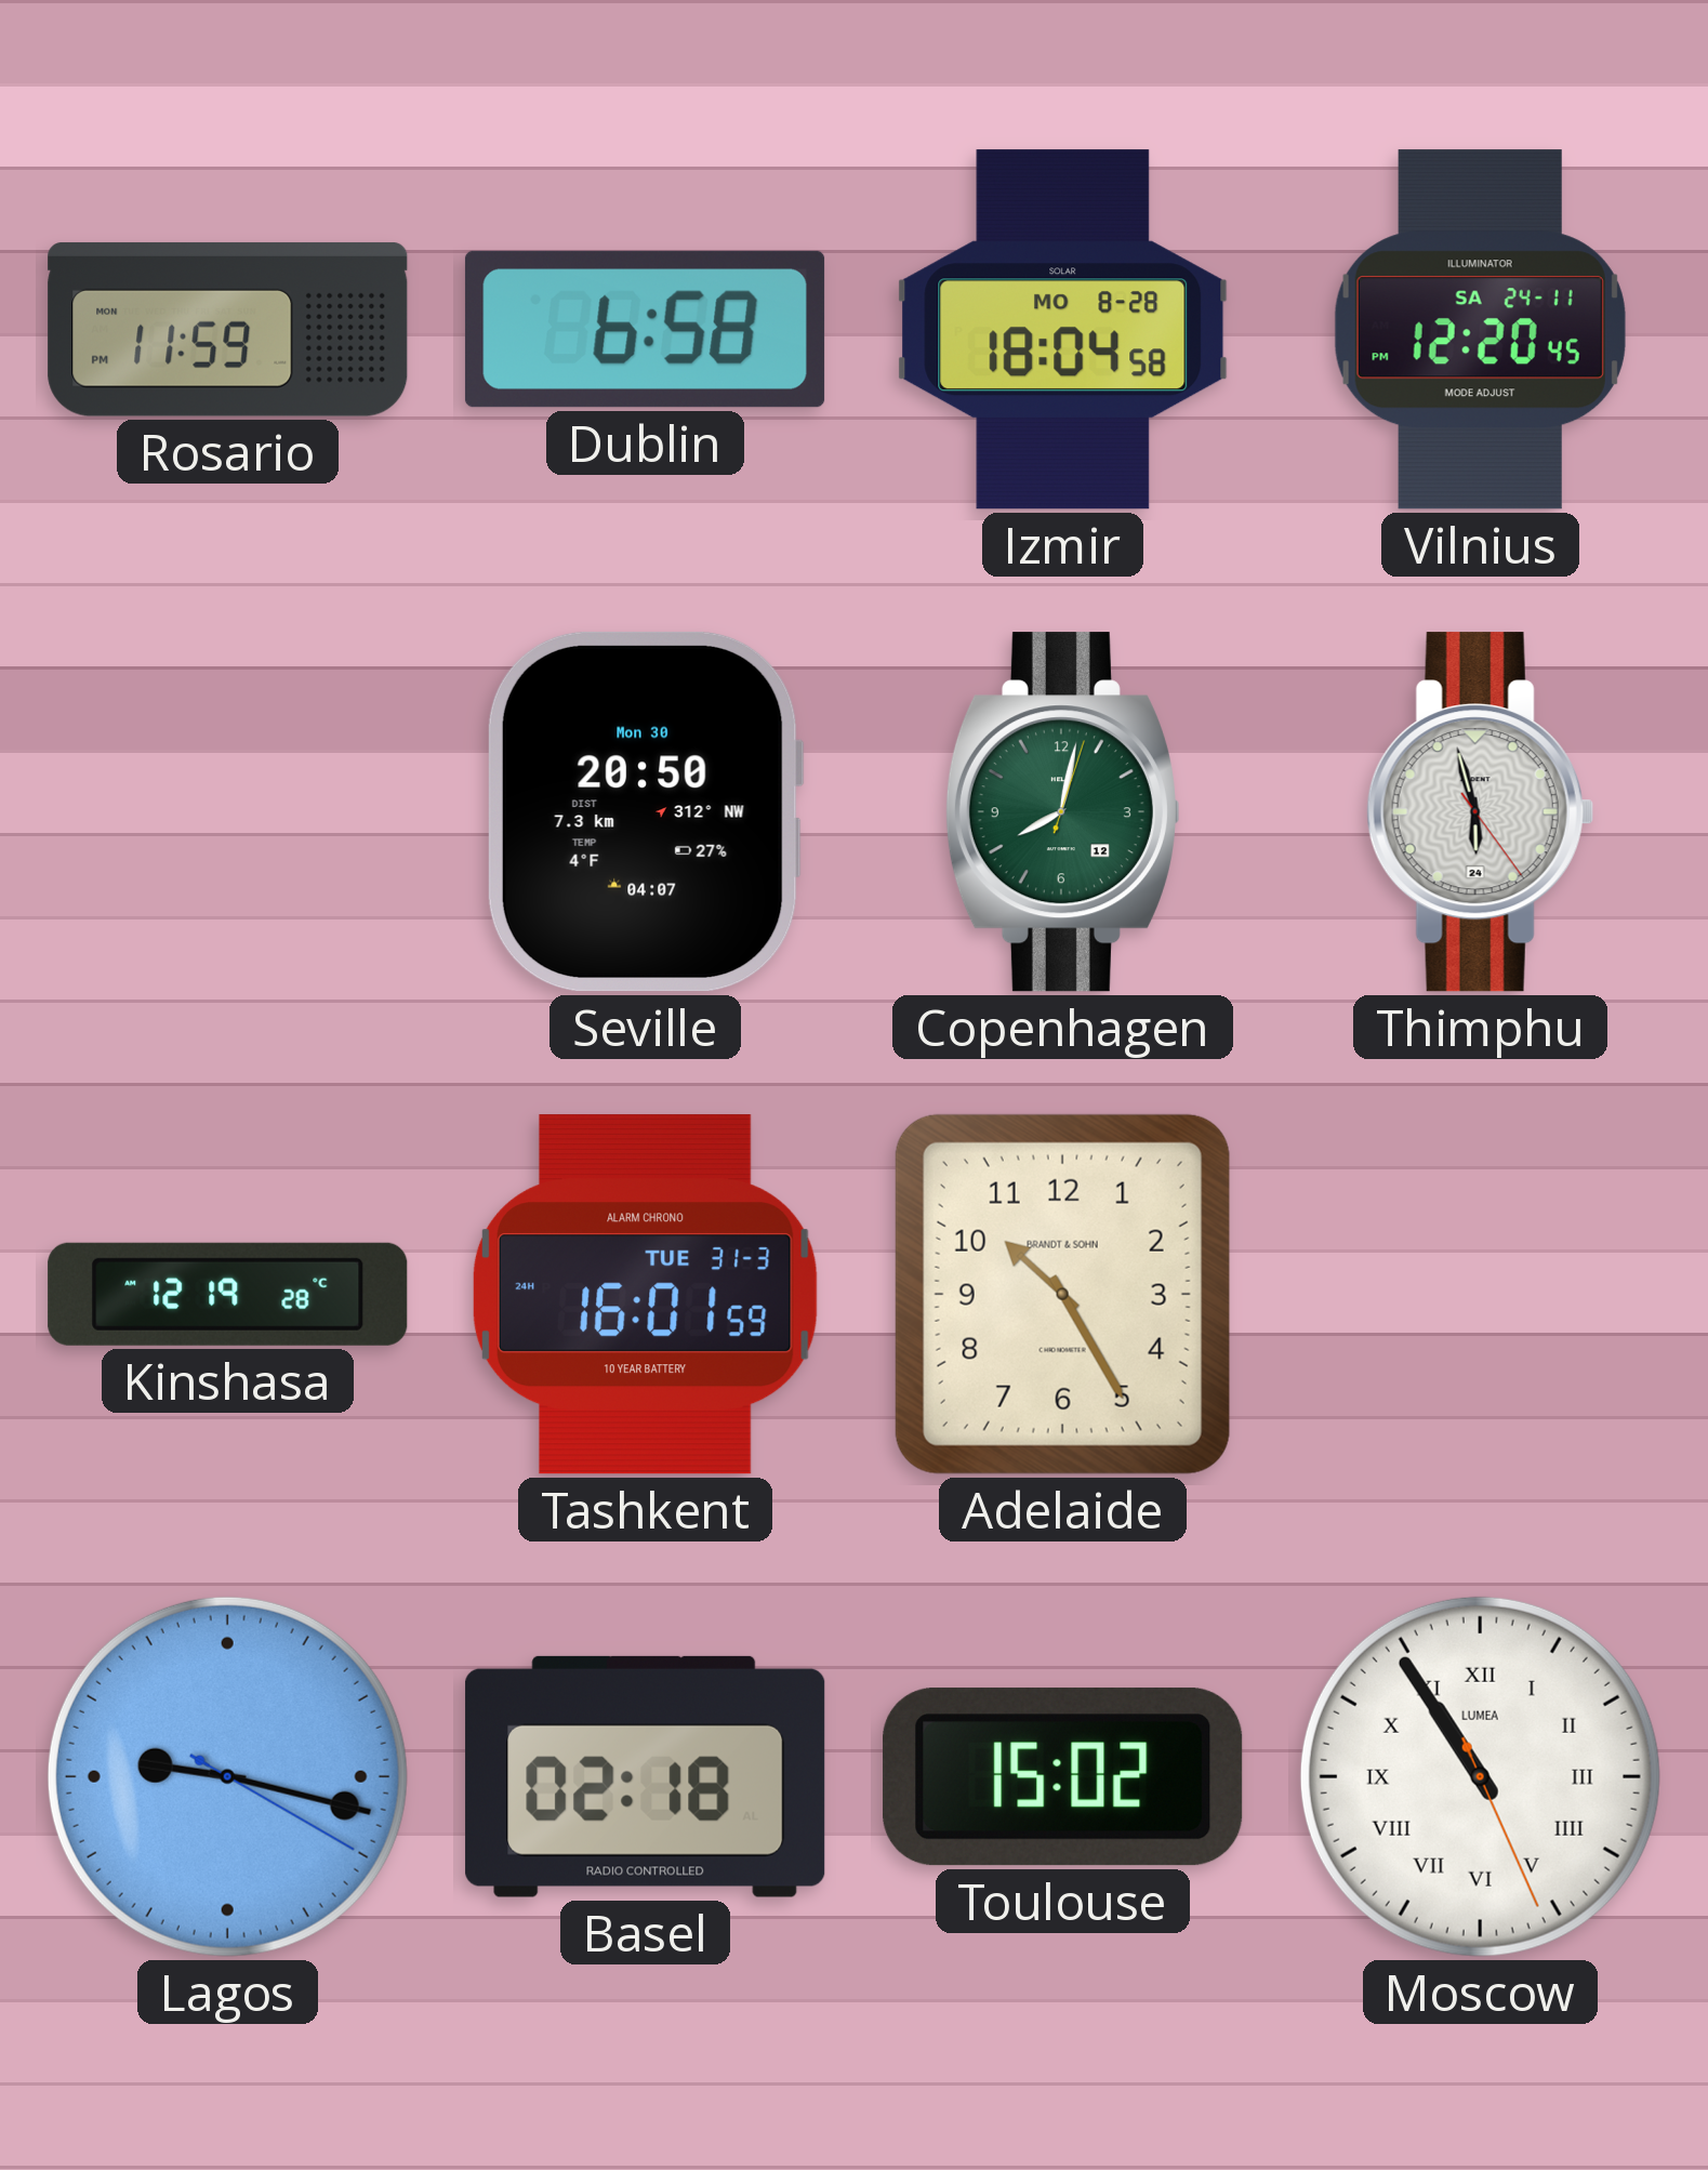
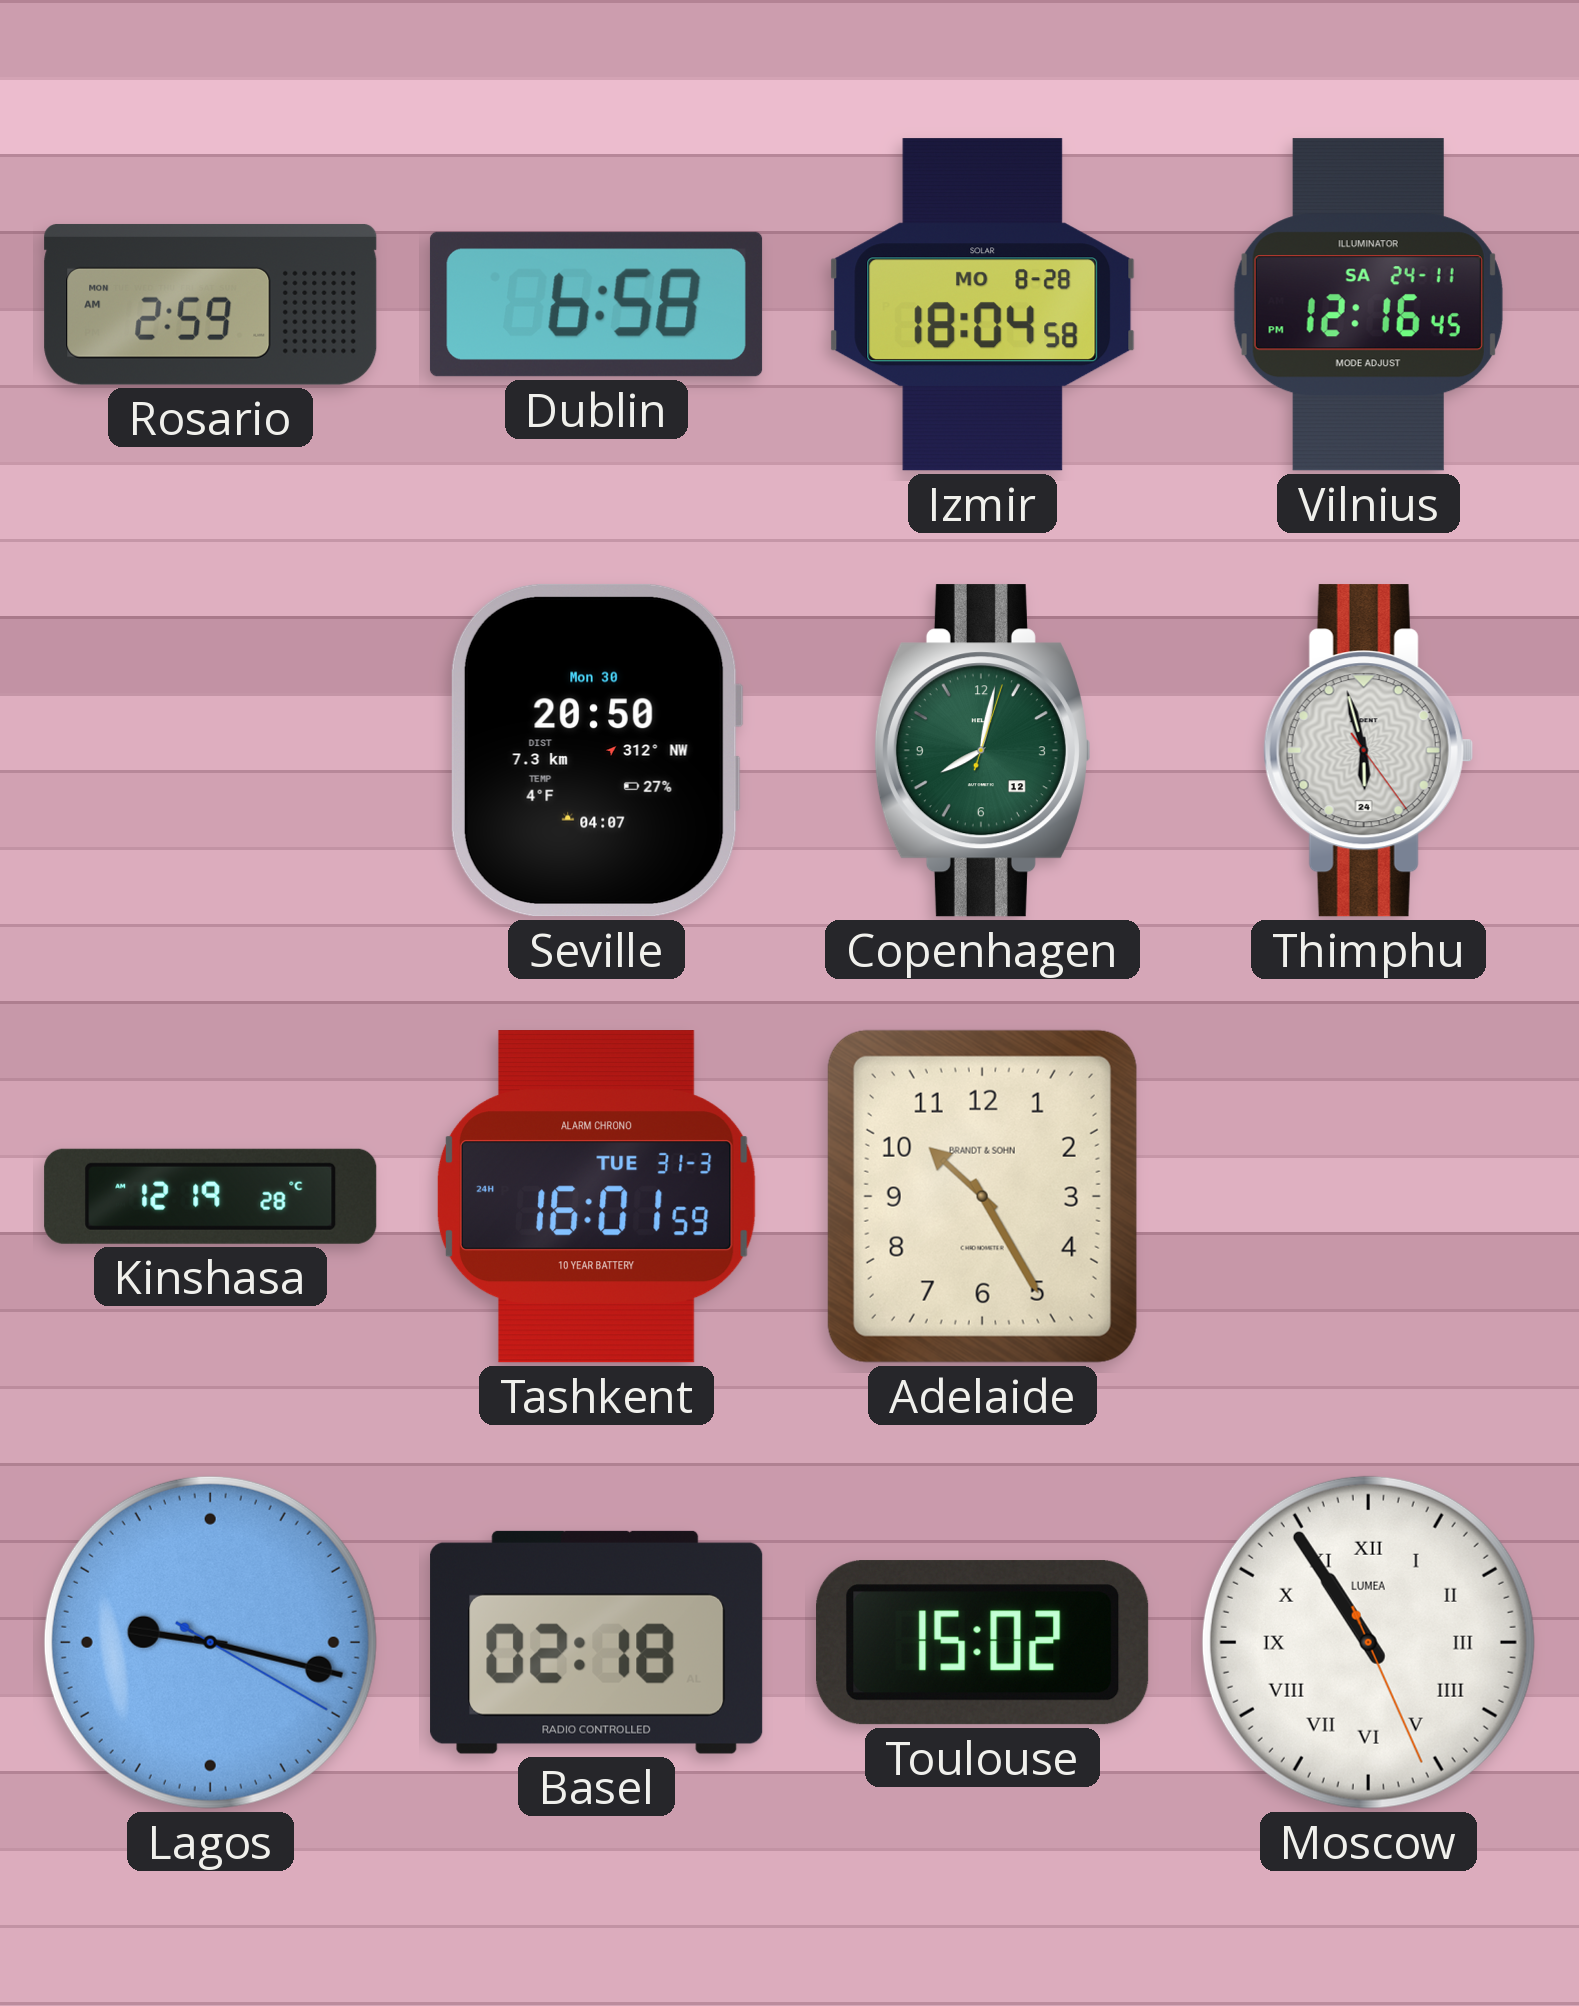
Rosario: 11:59 -> 2:59 (211, 304)
Vilnius: 12:20 -> 12:16 (1368, 305)
